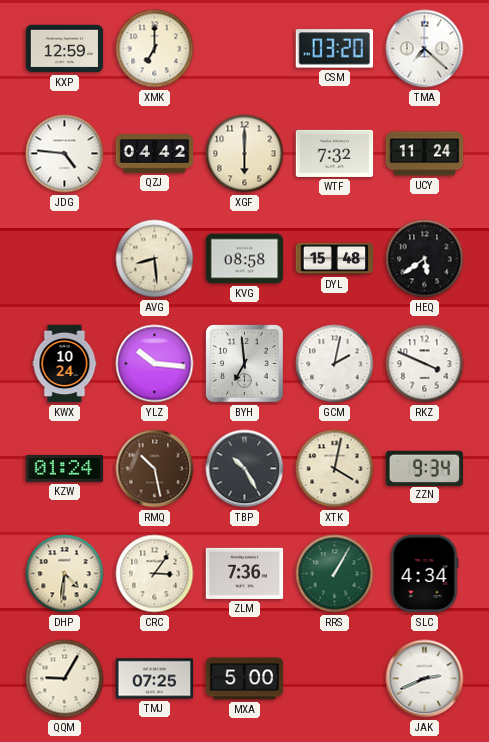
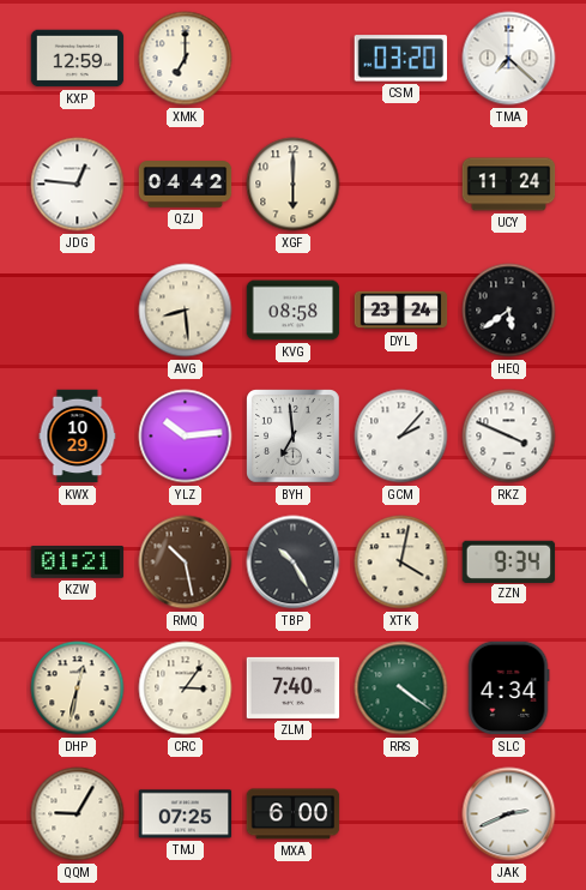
JDG: 4:46 -> 12:46 (78, 185)
WTF: 7:32 -> none (335, 153)
DYL: 15:48 -> 23:24 (401, 311)
KWX: 10:24 -> 10:29 (78, 437)
YLZ: 10:16 -> 10:14 (186, 437)
GCM: 2:02 -> 2:07 (401, 437)
KZW: 01:24 -> 01:21 (78, 563)
DHP: 4:31 -> 12:32 (78, 688)
ZLM: 7:36 -> 7:40 (294, 687)
RRS: 1:05 -> 4:21 (401, 688)
MXA: 5:00 -> 6:00 (294, 814)
